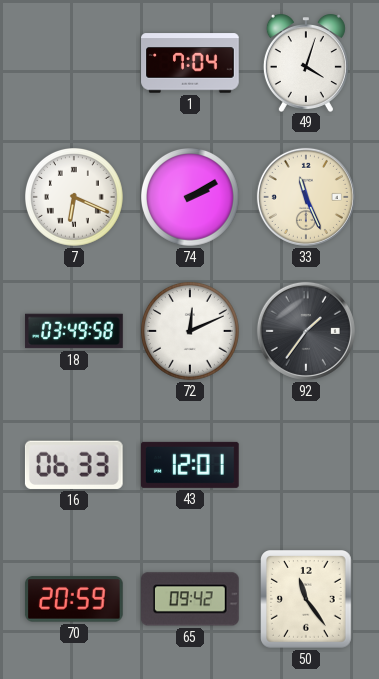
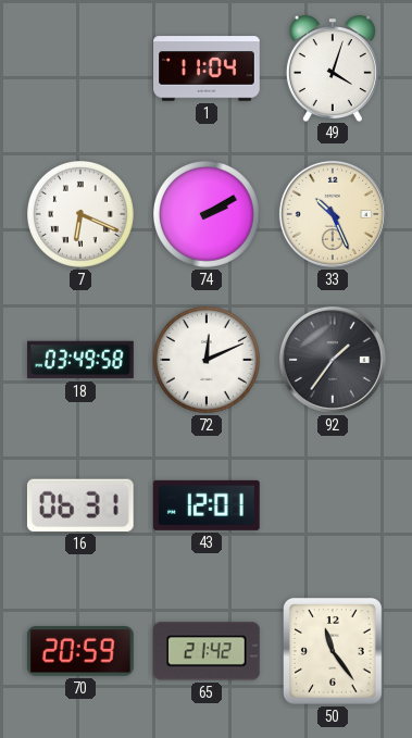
1: 7:04 -> 11:04 (207, 68)
33: 11:26 -> 10:26 (333, 214)
16: 06:33 -> 06:31 (80, 505)
65: 09:42 -> 21:42 (208, 651)
